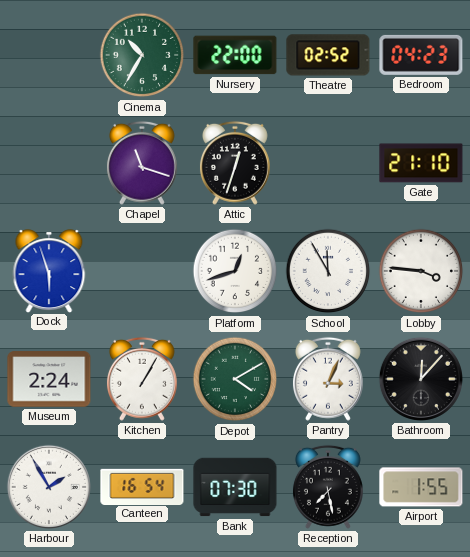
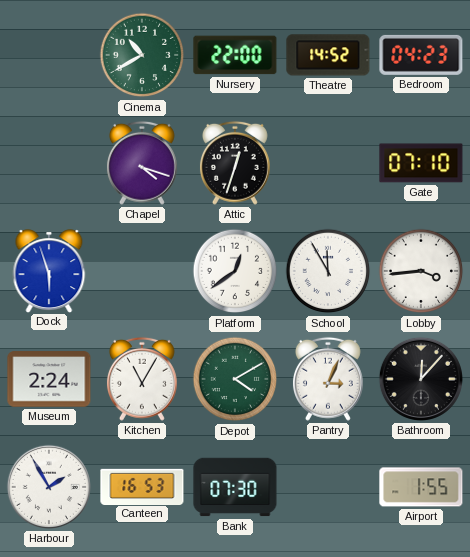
Cinema: 10:35 -> 10:40 (142, 55)
Theatre: 02:52 -> 14:52 (328, 55)
Chapel: 11:18 -> 4:18 (142, 163)
Gate: 21:10 -> 07:10 (421, 163)
Platform: 12:42 -> 12:39 (235, 271)
Lobby: 3:46 -> 3:44 (421, 271)
Kitchen: 1:05 -> 11:05 (142, 379)
Canteen: 16:54 -> 16:53 (142, 486)
Reception: 7:28 -> none (328, 487)
